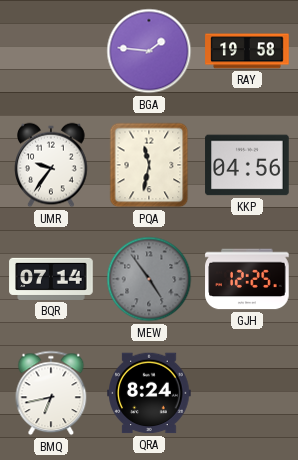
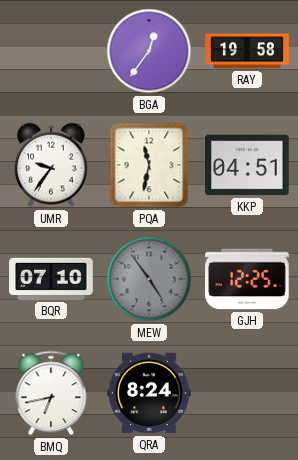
BGA: 1:46 -> 12:36 (149, 51)
KKP: 04:56 -> 04:51 (247, 165)
BQR: 07:14 -> 07:10 (51, 279)
